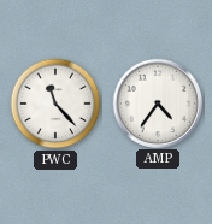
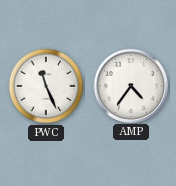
PWC: 11:23 -> 11:26 (46, 86)
